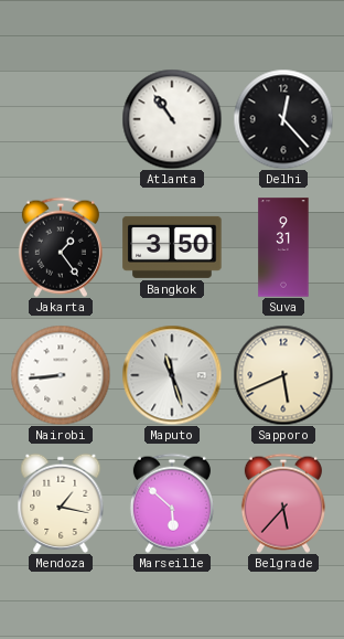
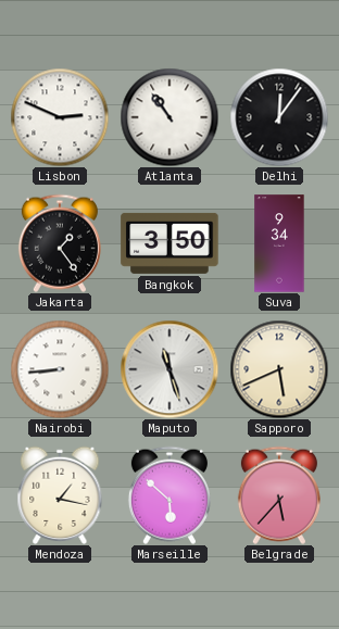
Lisbon: none -> 2:49 (60, 117)
Delhi: 12:23 -> 12:06 (279, 117)
Suva: 9:31 -> 9:34 (279, 243)
